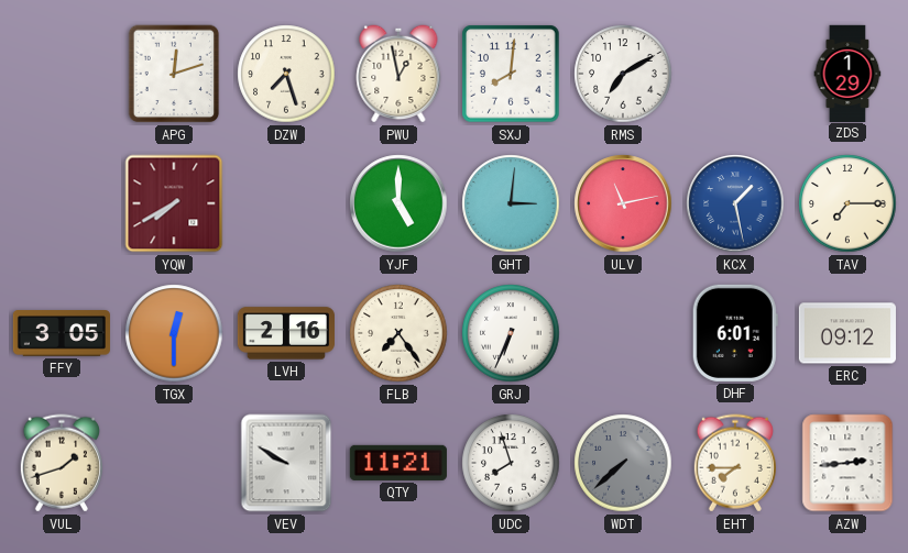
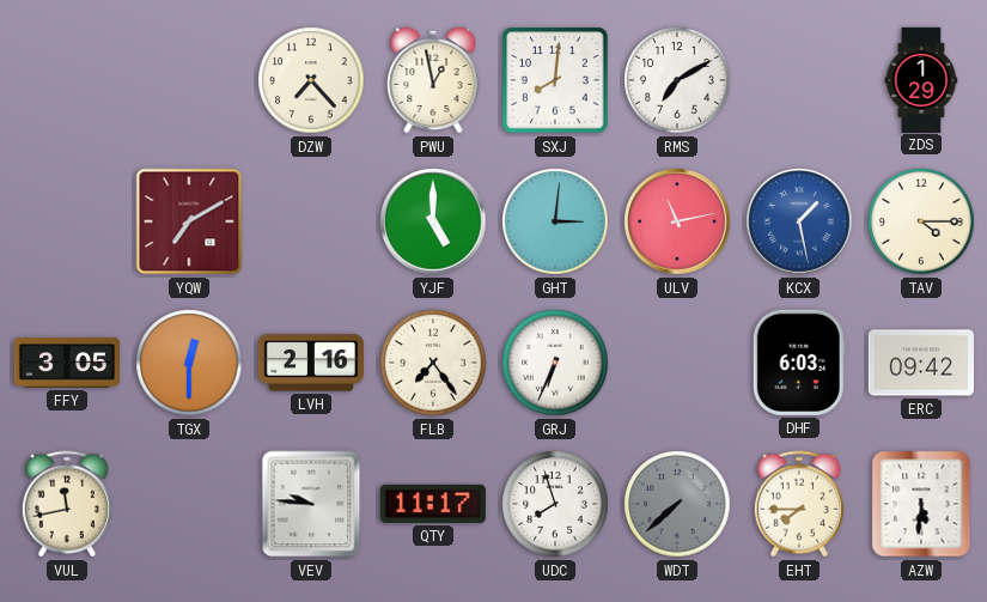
APG: 12:12 -> none (174, 74)
DZW: 7:27 -> 7:23 (311, 80)
YQW: 7:40 -> 7:10 (189, 221)
TAV: 7:15 -> 4:15 (921, 221)
DHF: 6:01 -> 6:03 (799, 363)
ERC: 09:12 -> 09:42 (921, 363)
VUL: 1:42 -> 11:43 (67, 504)
VEV: 9:50 -> 9:46 (311, 504)
QTY: 11:21 -> 11:17 (433, 504)
AZW: 2:44 -> 5:31 (921, 504)
